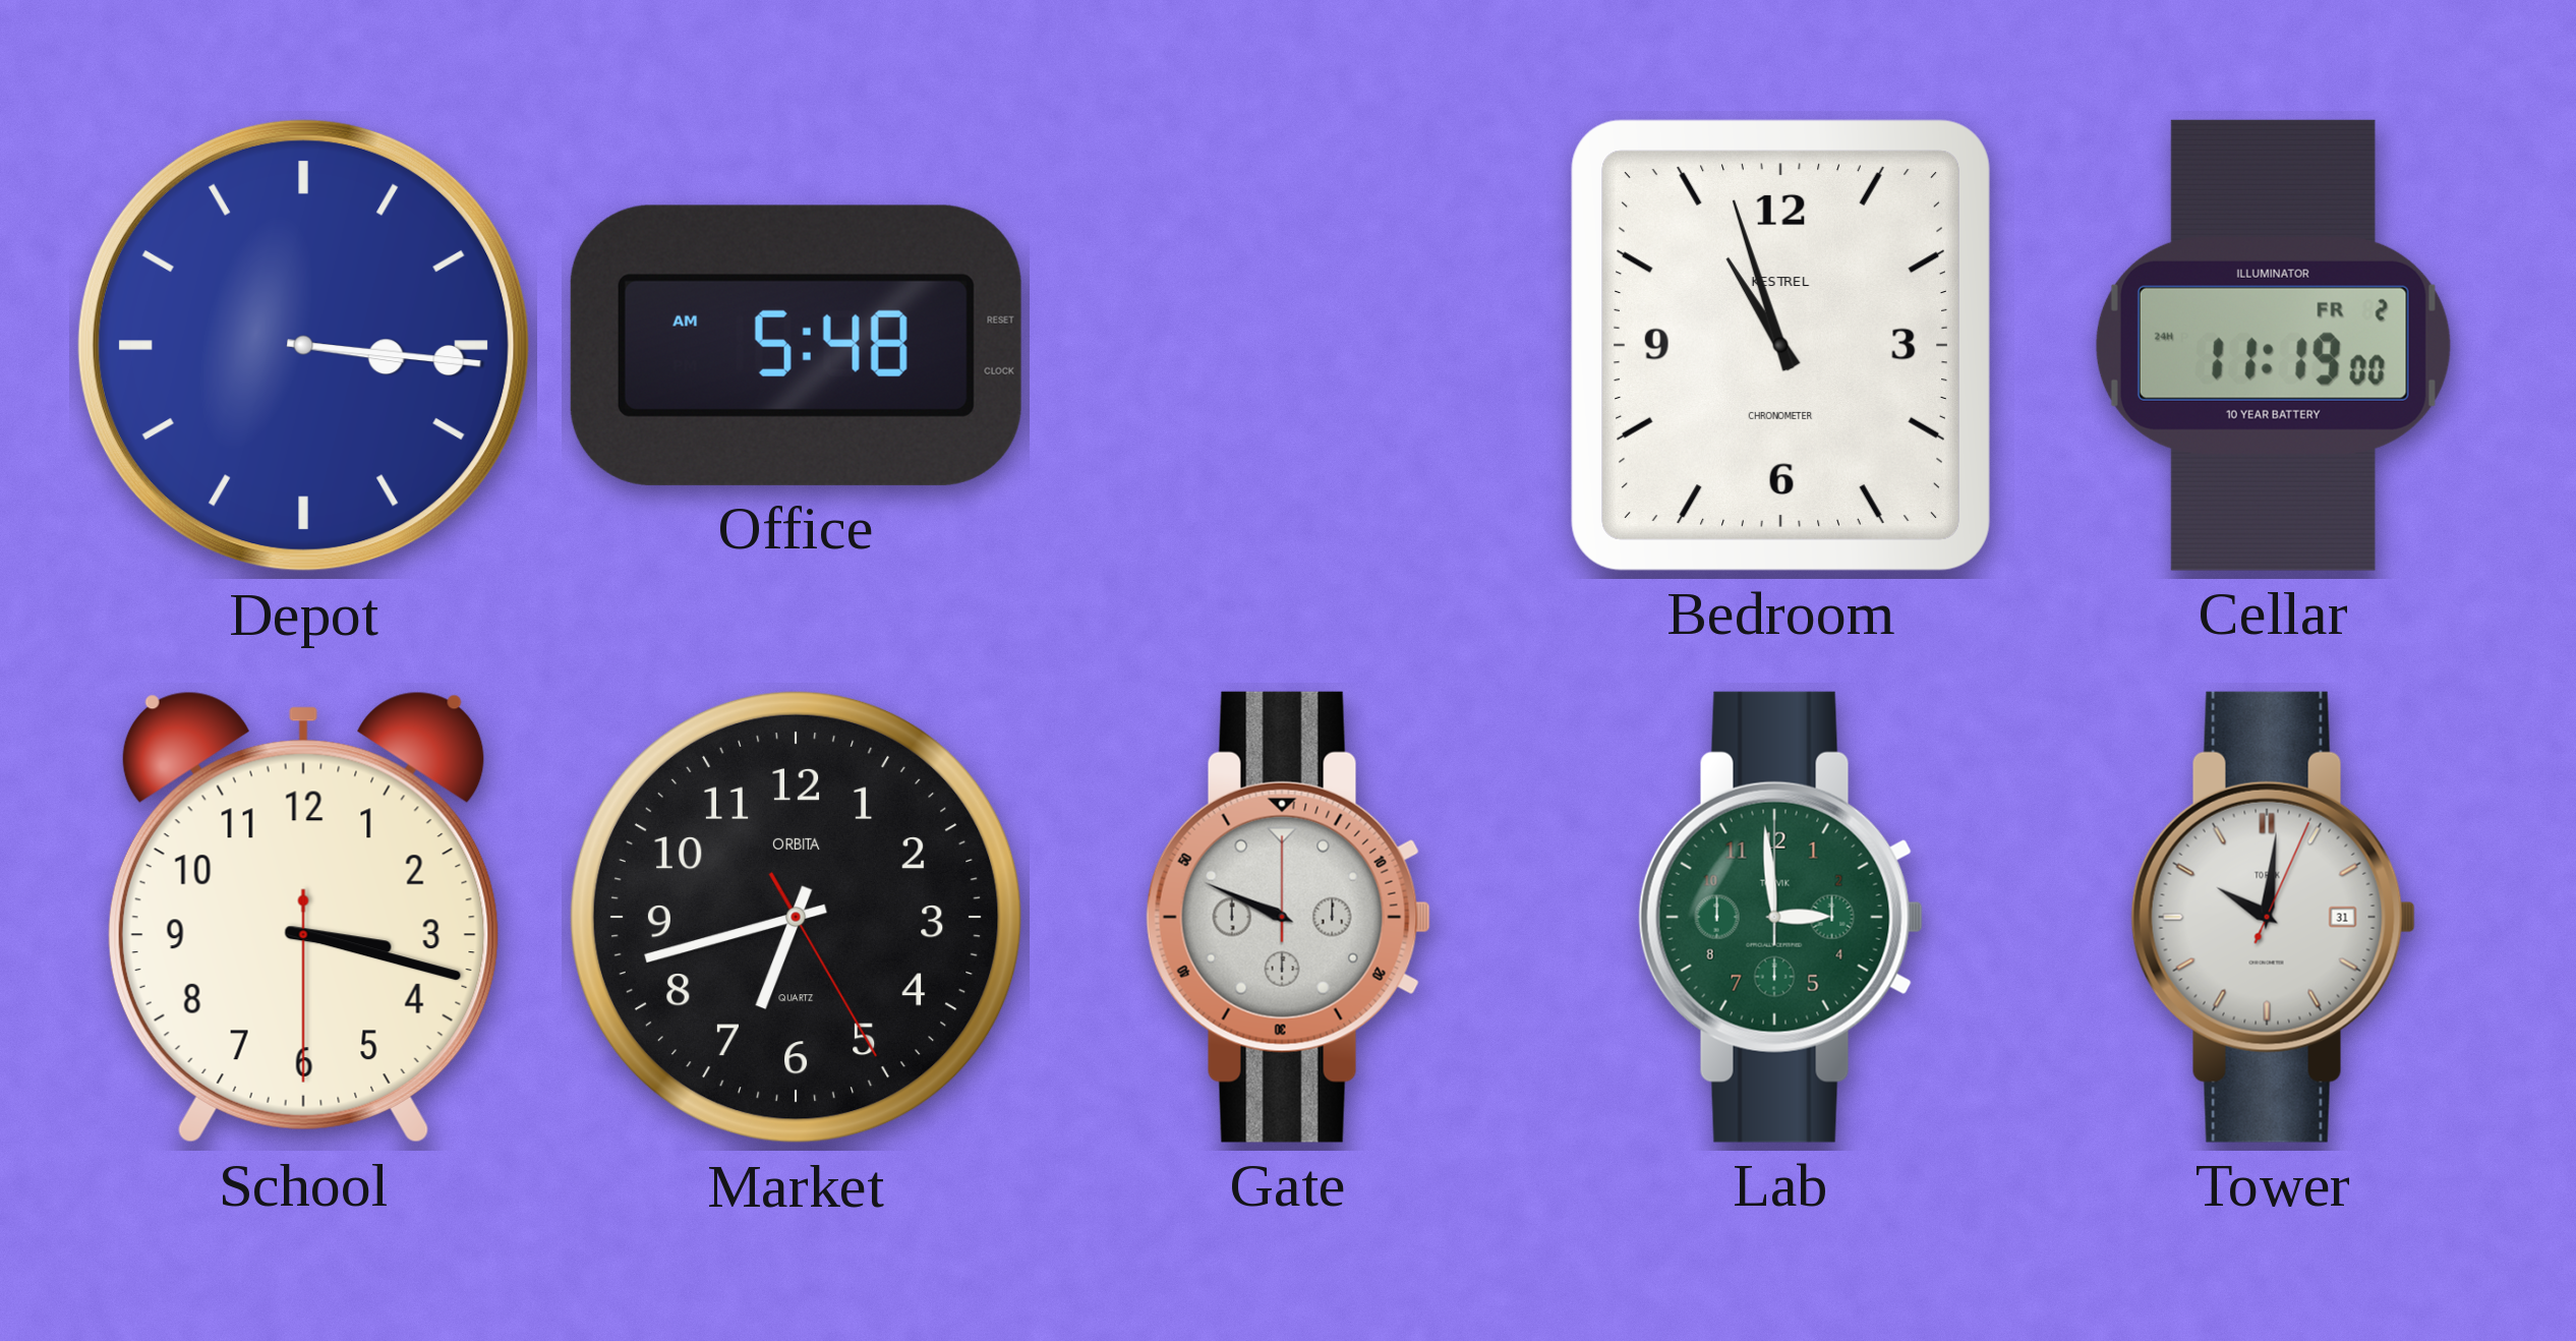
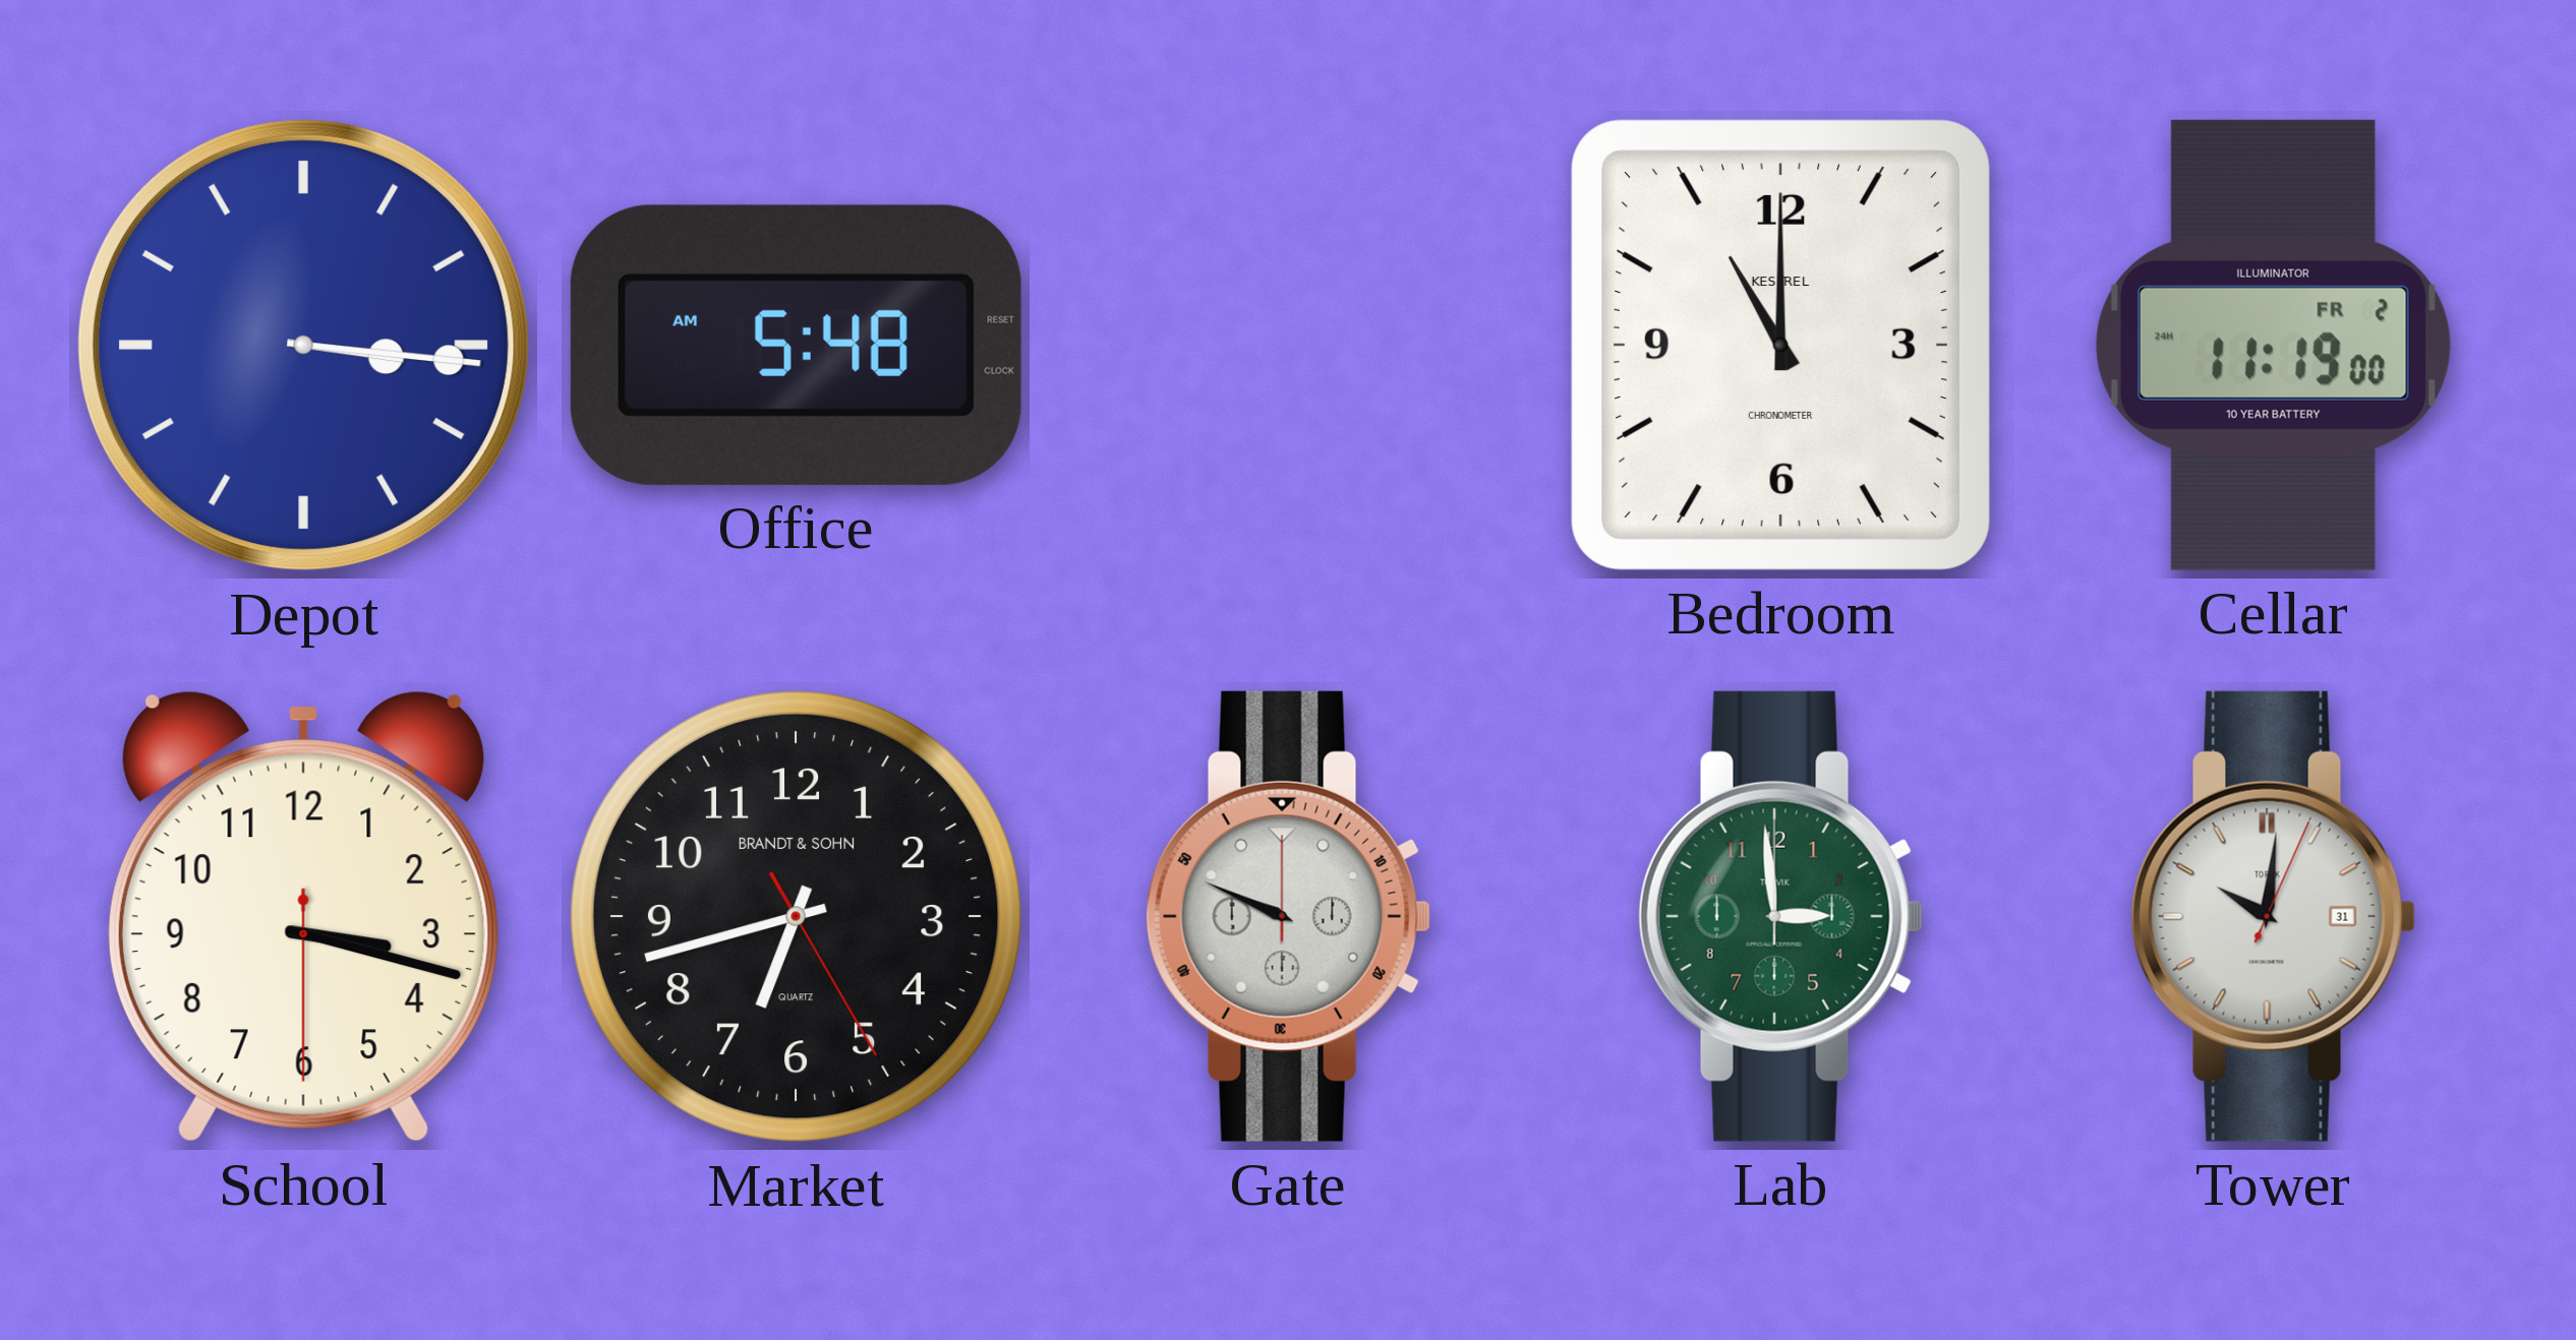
Bedroom: 10:57 -> 11:00 (1780, 345)
Market brand: ORBITA -> BRANDT & SOHN (796, 916)
